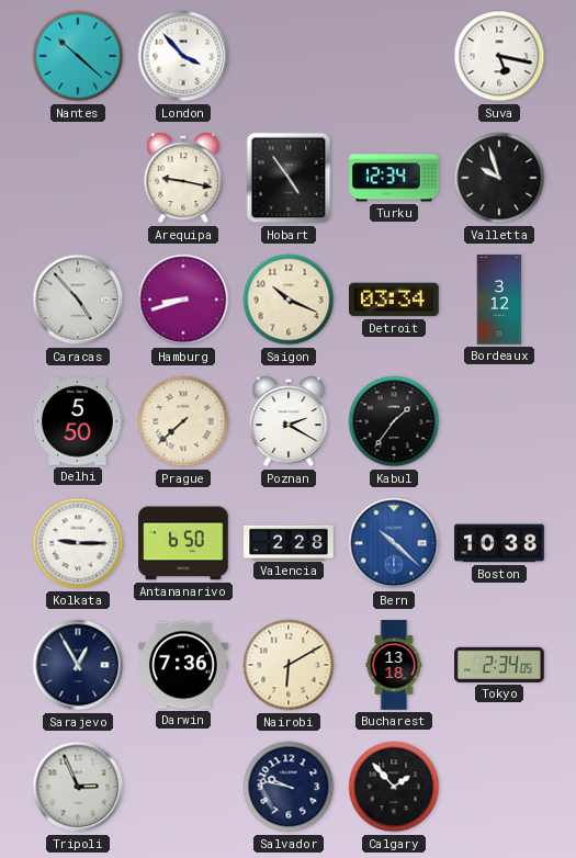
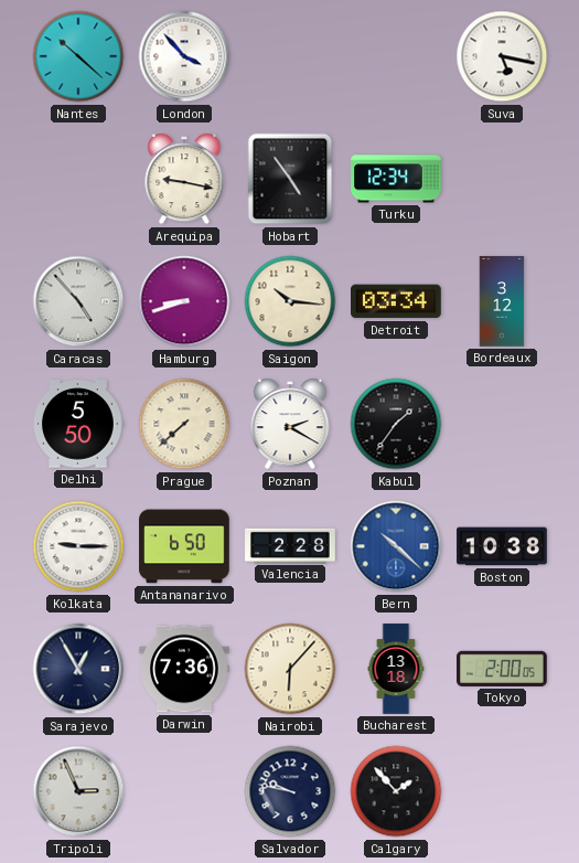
Valletta: 9:57 -> none (499, 178)
Saigon: 10:19 -> 10:16 (290, 301)
Nairobi: 6:10 -> 6:07 (290, 669)
Tokyo: 2:34 -> 2:00 (503, 669)
